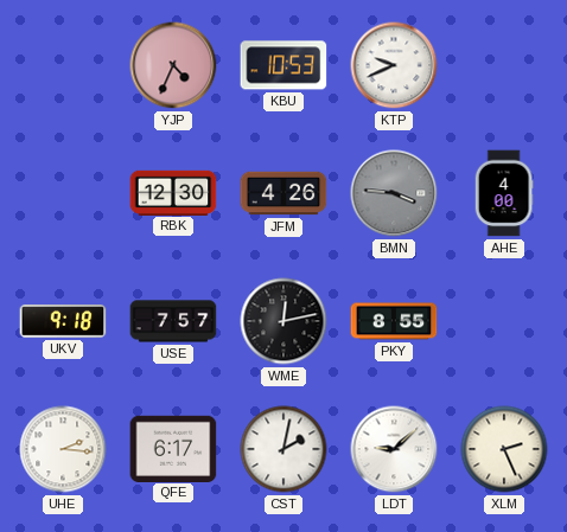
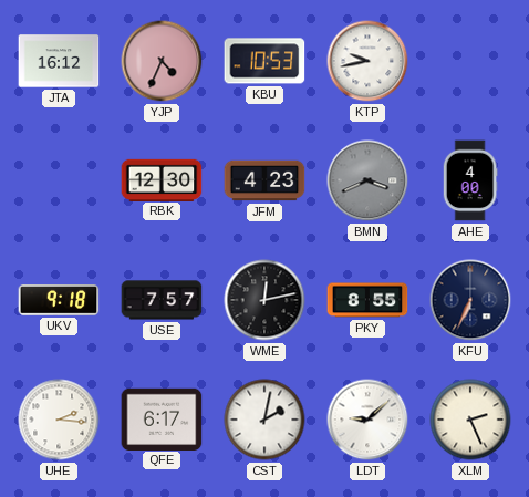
JTA: none -> 16:12 (59, 61)
KTP: 9:41 -> 9:43 (367, 61)
JFM: 4:26 -> 4:23 (264, 180)
BMN: 3:46 -> 3:41 (367, 180)
KFU: none -> 6:34 (470, 300)
